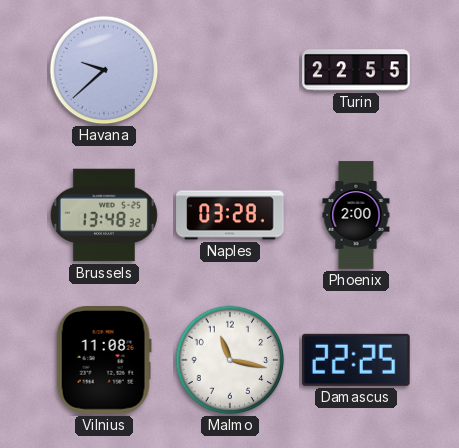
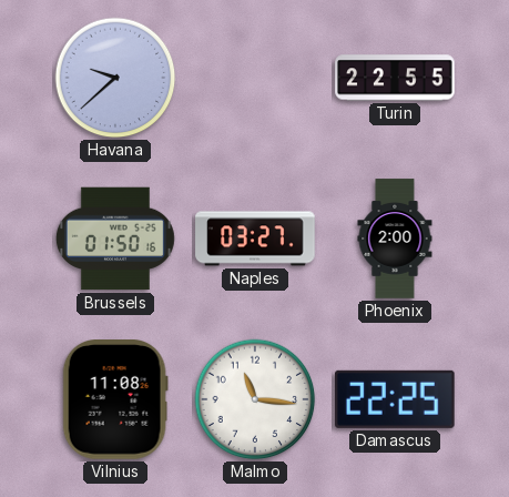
Brussels: 13:48 -> 01:50 (115, 239)
Naples: 03:28 -> 03:27 (255, 239)
Malmo: 11:17 -> 11:16 (255, 399)
